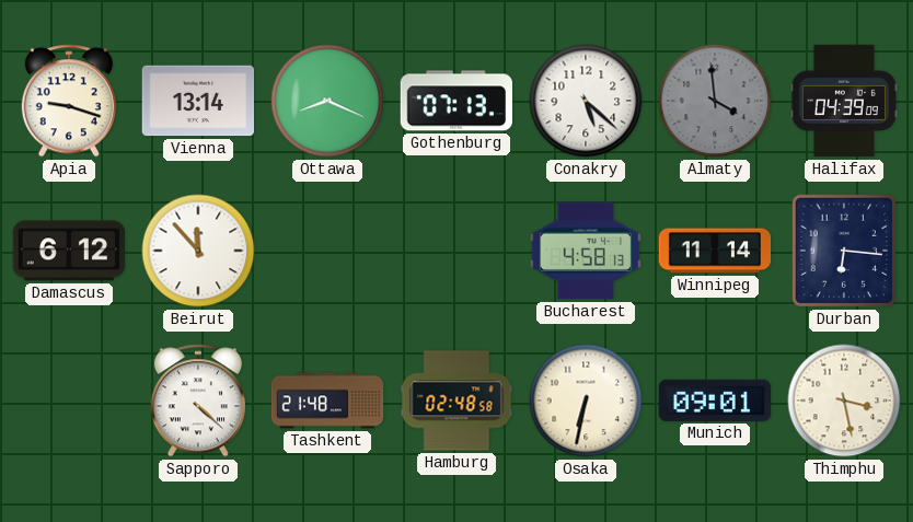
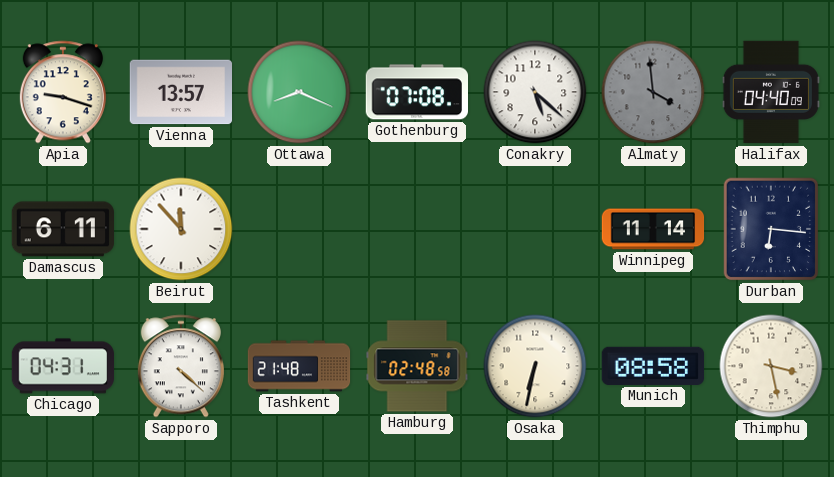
Vienna: 13:14 -> 13:57 (180, 92)
Gothenburg: 07:13 -> 07:08 (416, 92)
Halifax: 04:39 -> 04:40 (771, 92)
Damascus: 6:12 -> 6:11 (62, 229)
Bucharest: 4:58 -> none (586, 251)
Chicago: none -> 04:31 (63, 366)
Munich: 09:01 -> 08:58 (652, 366)
